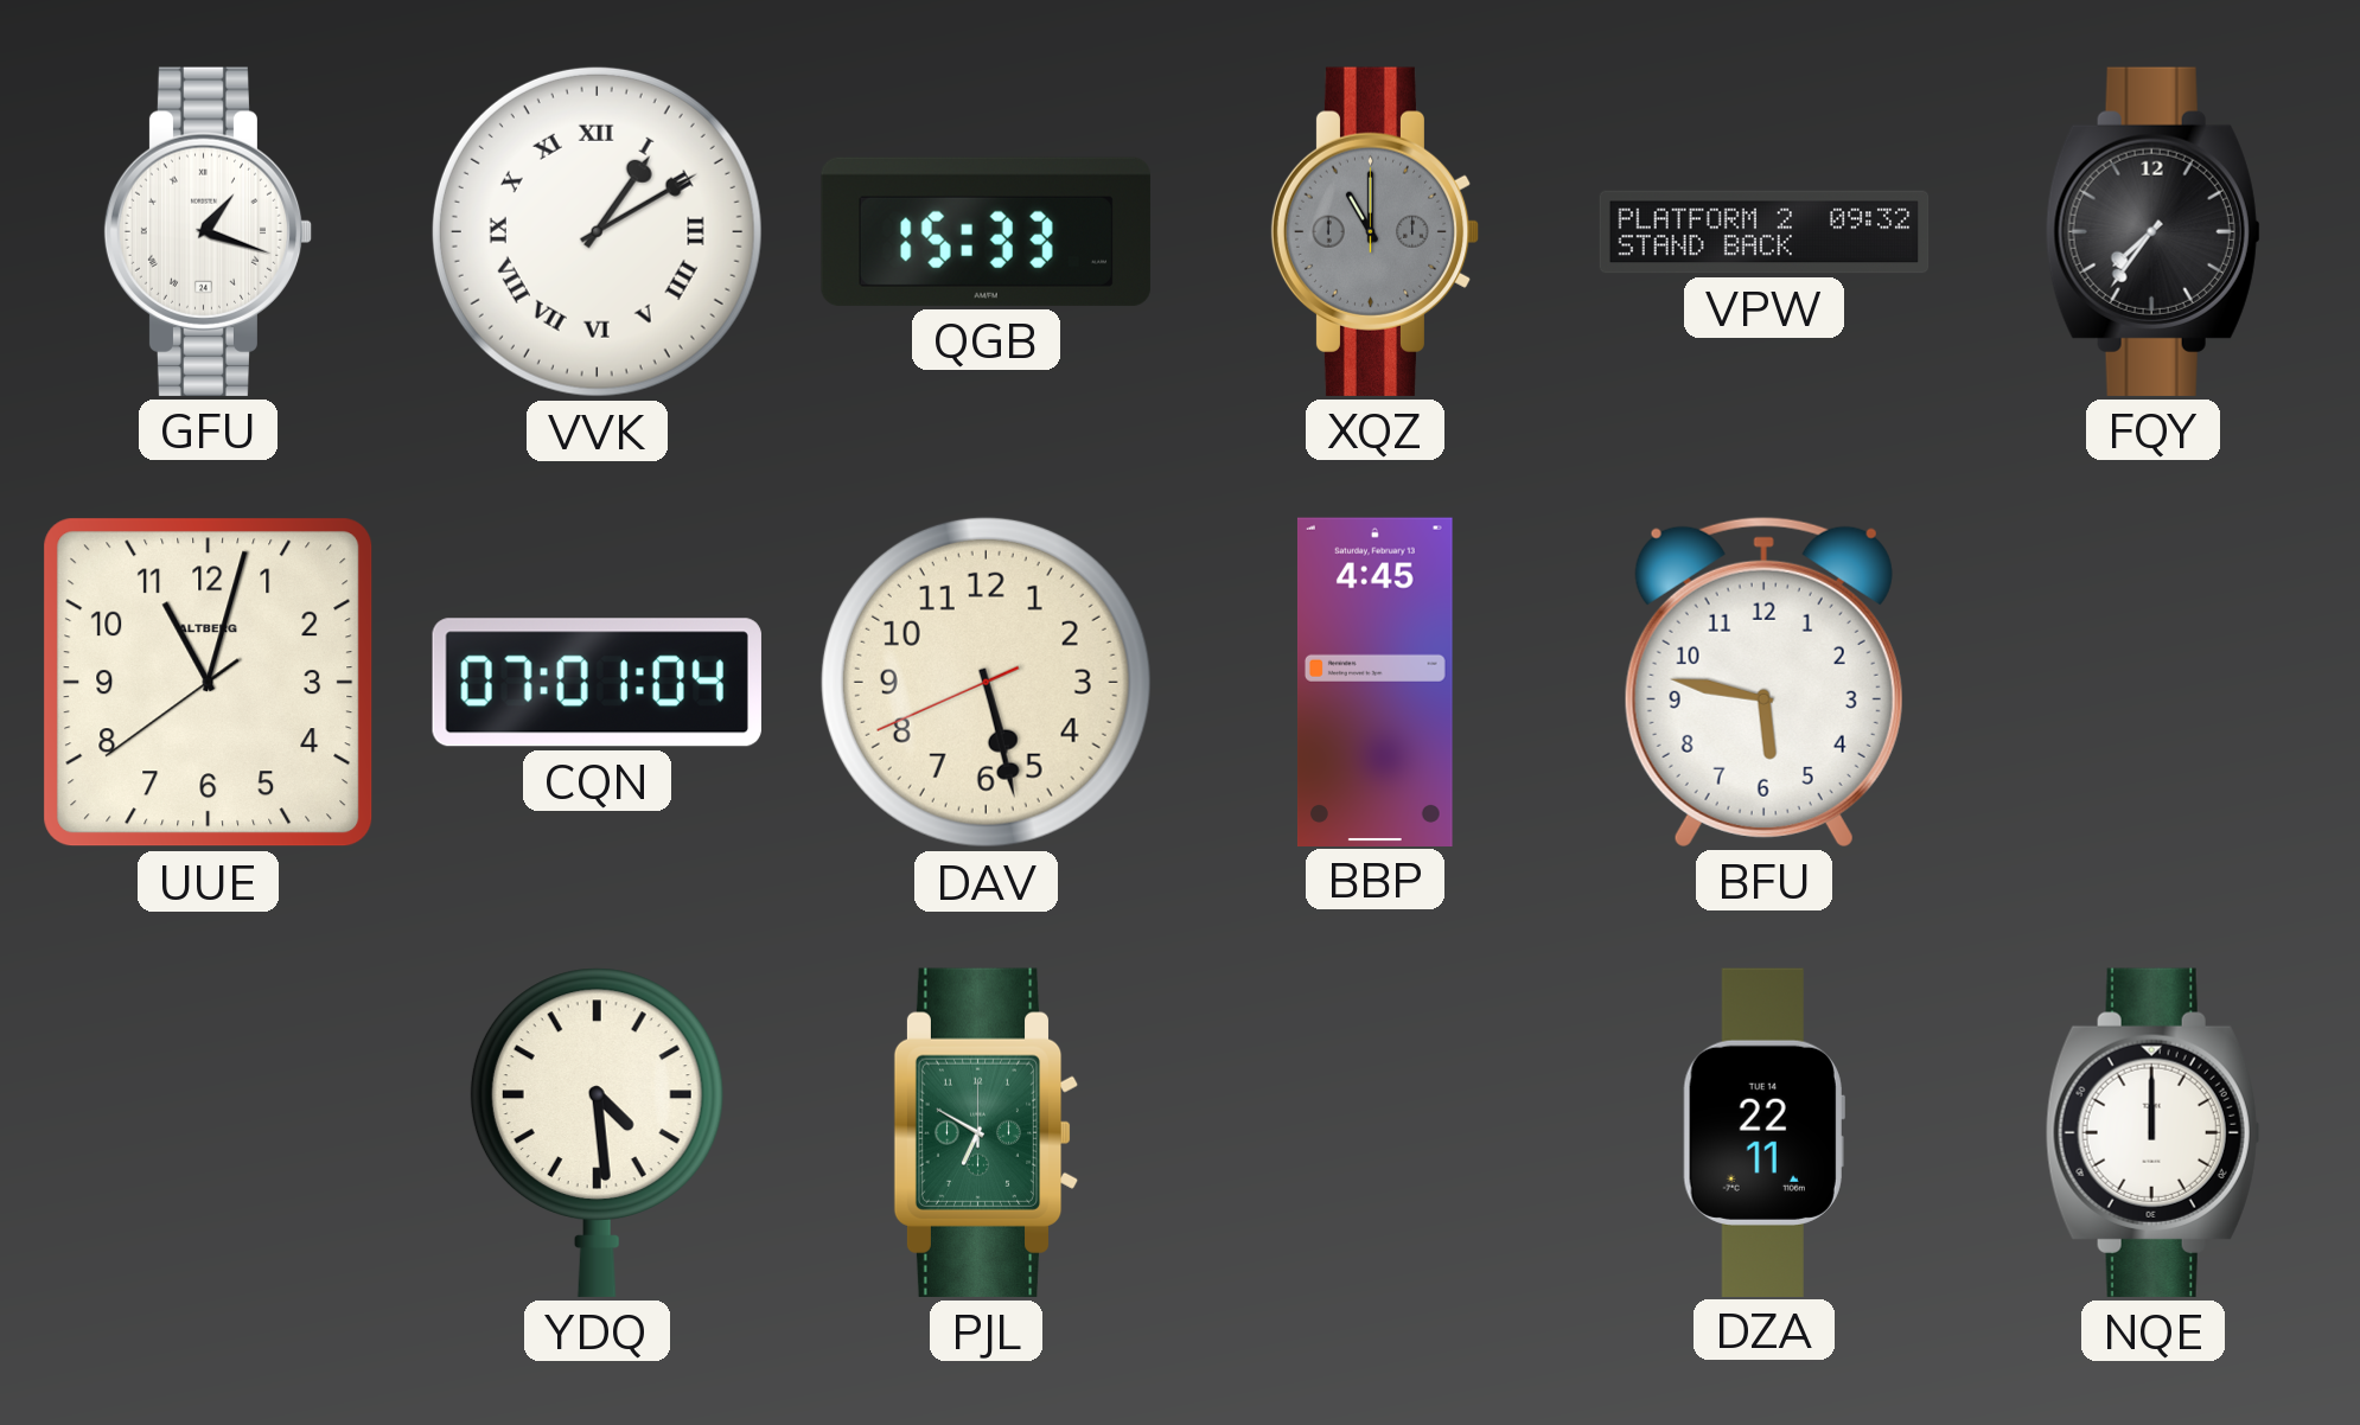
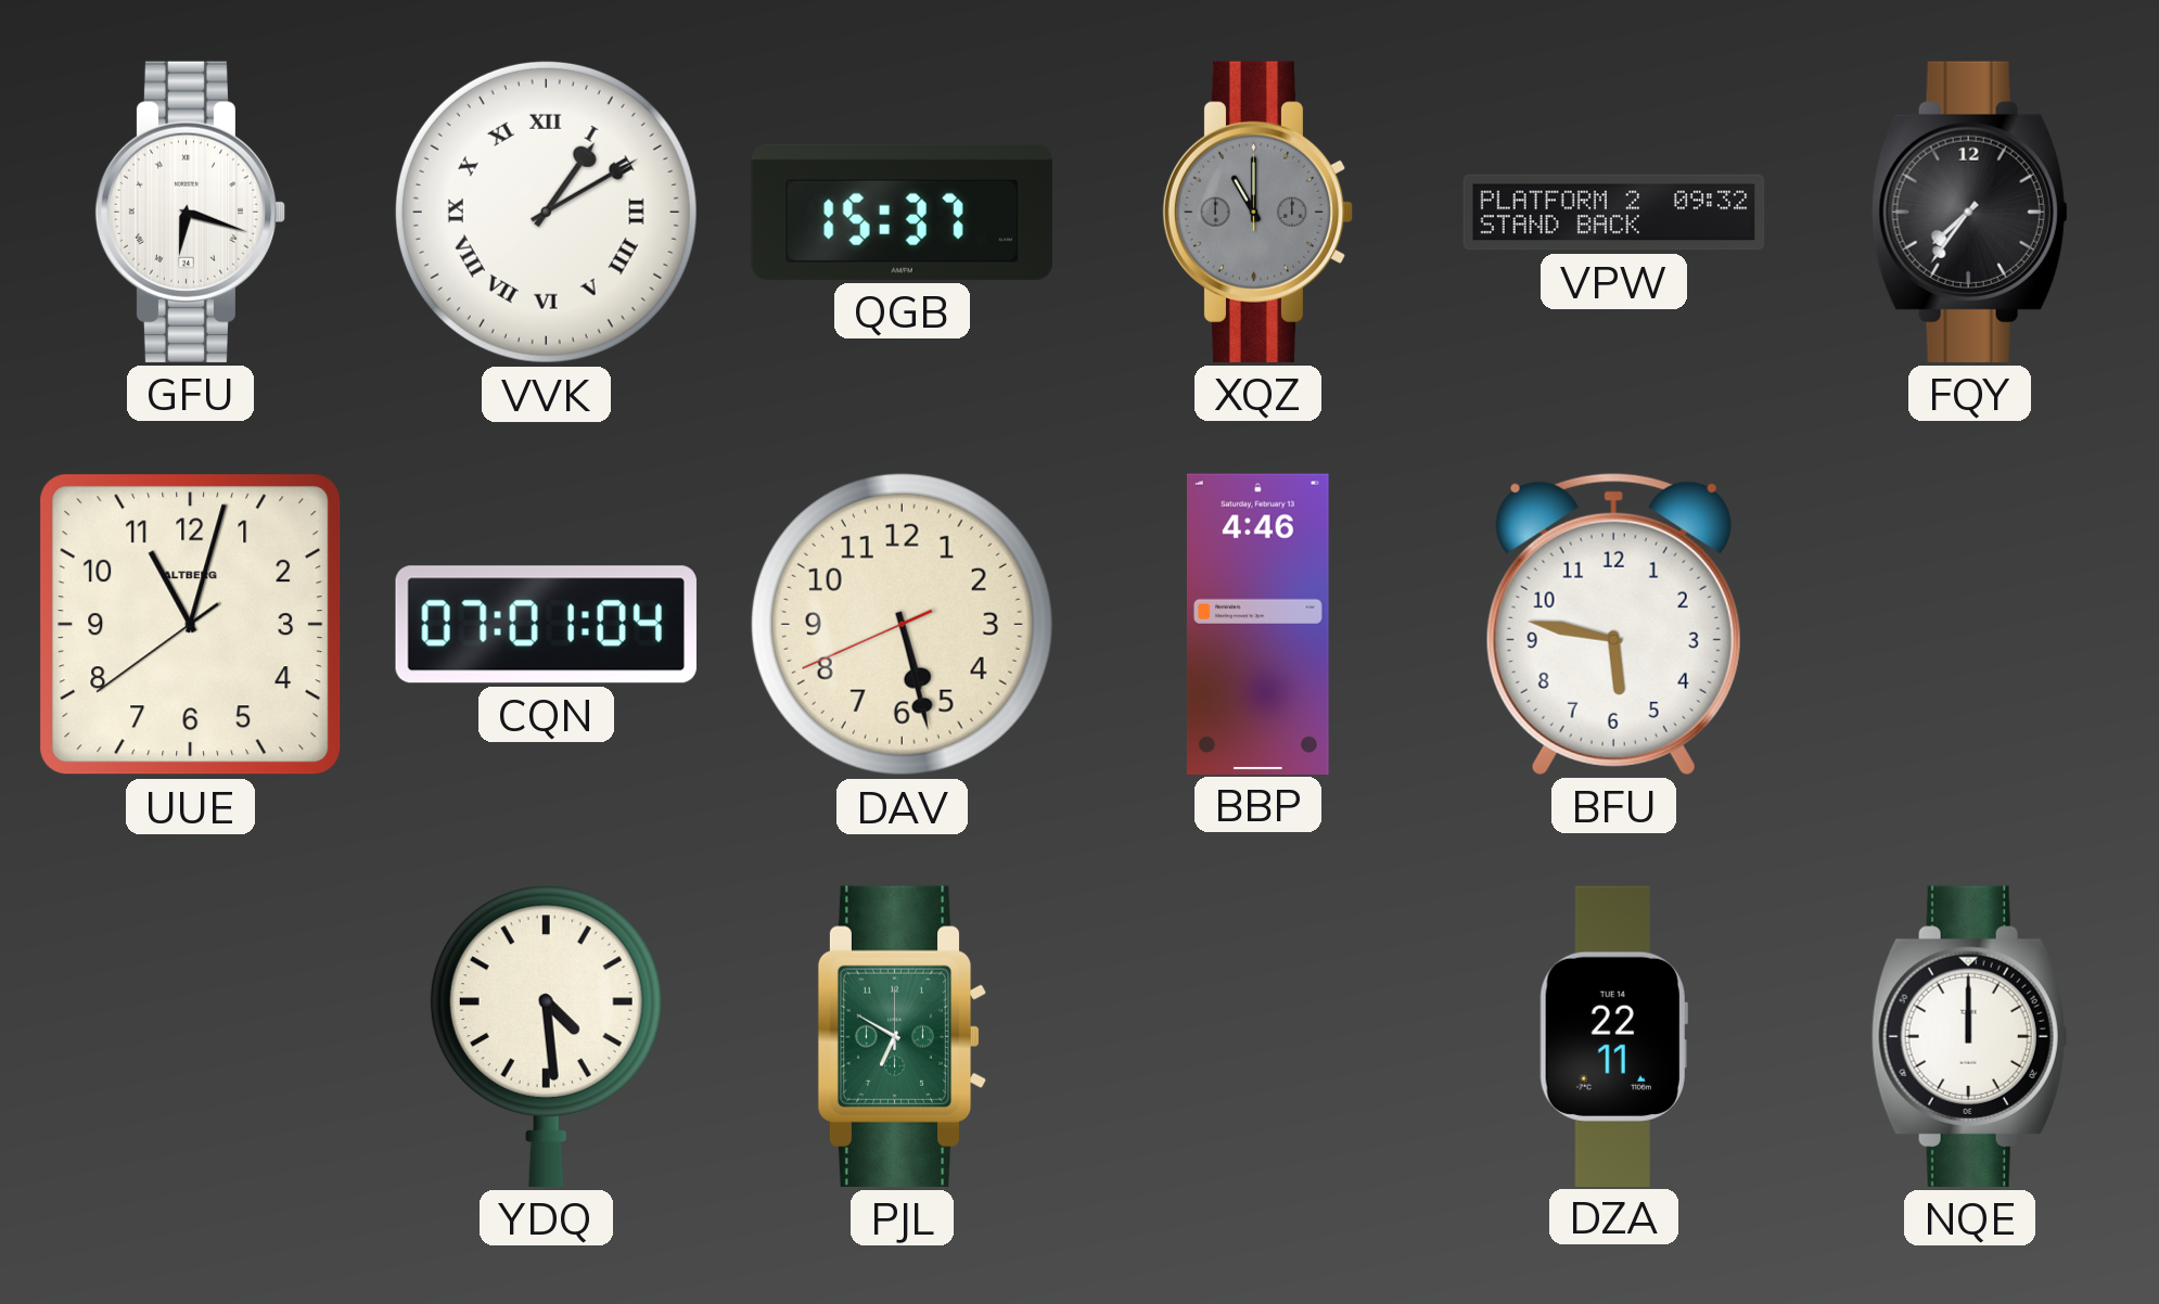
GFU: 1:18 -> 6:18 (191, 212)
QGB: 15:33 -> 15:37 (902, 212)
BBP: 4:45 -> 4:46 (1257, 624)
